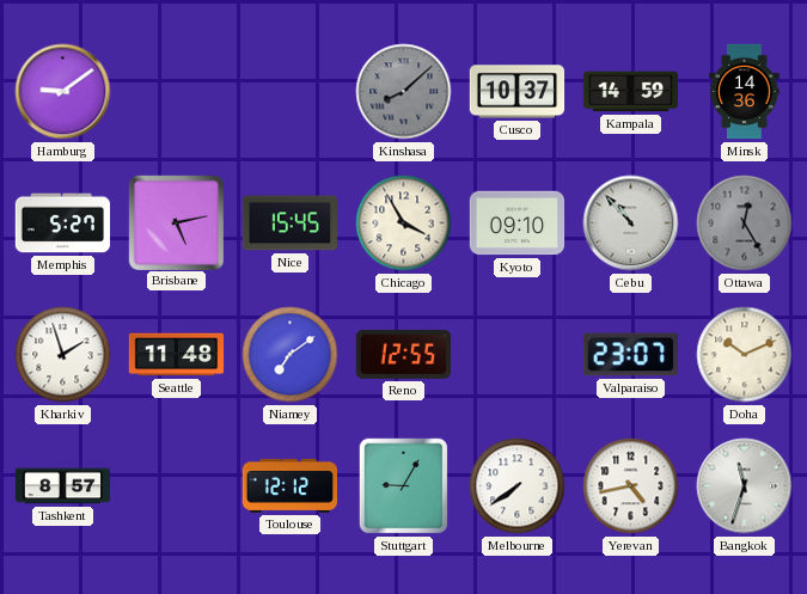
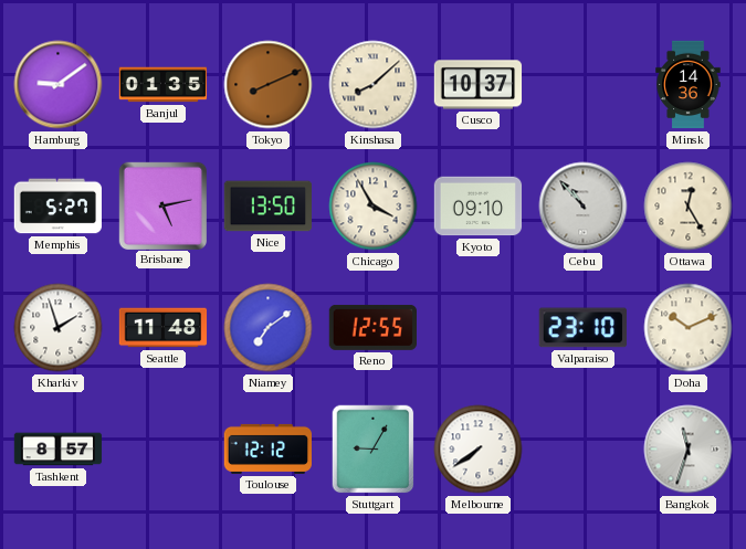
Banjul: none -> 01:35 (164, 85)
Tokyo: none -> 8:11 (269, 85)
Kinshasa dial: grey -> cream (374, 85)
Kampala: 14:59 -> none (631, 92)
Nice: 15:45 -> 13:50 (267, 207)
Ottawa dial: grey -> cream (689, 207)
Valparaiso: 23:07 -> 23:10 (582, 328)
Yerevan: 4:43 -> none (631, 486)
